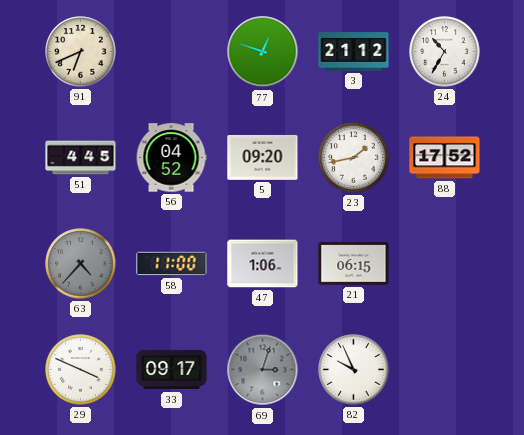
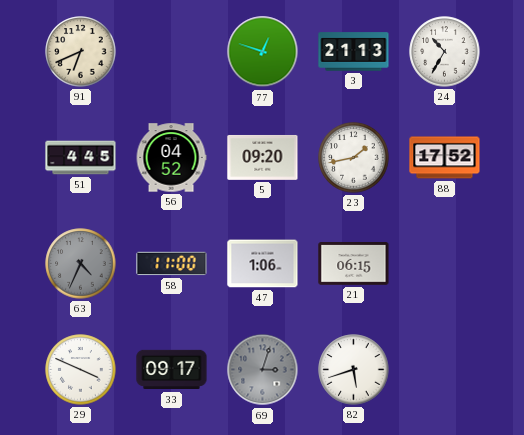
3: 21:12 -> 21:13 (354, 52)
63: 4:37 -> 4:34 (81, 264)
82: 9:56 -> 5:42 (354, 370)
